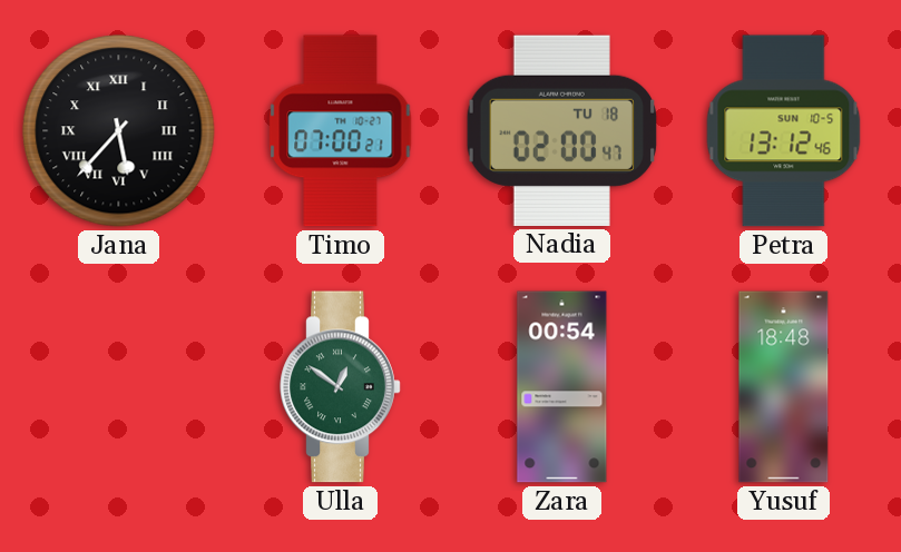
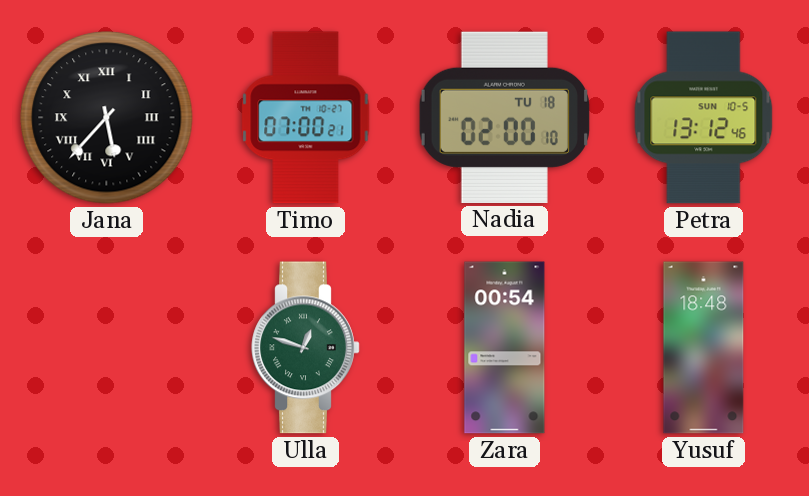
Nadia: 02:00:47 -> 02:00:10 (504, 117)
Ulla: 12:51 -> 12:48 (306, 348)
